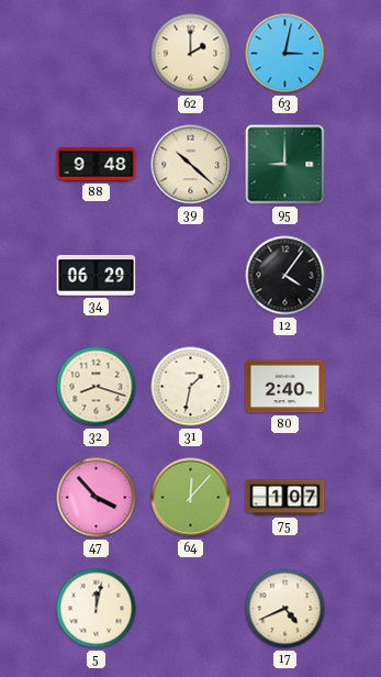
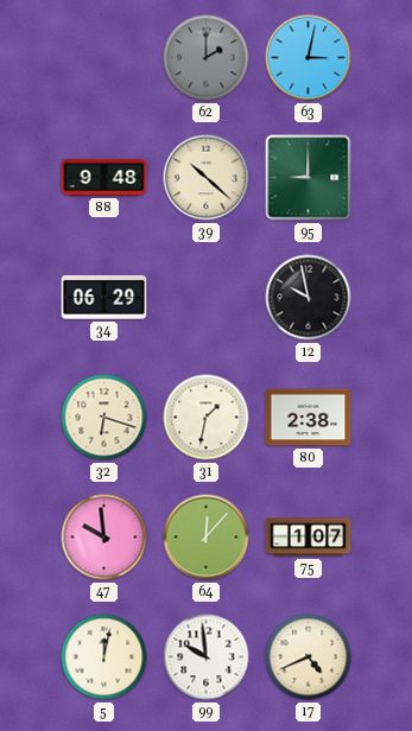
62 dial: cream -> grey (207, 58)
12: 4:06 -> 9:58 (309, 298)
32: 8:18 -> 6:18 (104, 418)
80: 2:40 -> 2:38 (309, 418)
47: 3:53 -> 9:59 (104, 538)
99: none -> 9:59 (207, 657)
